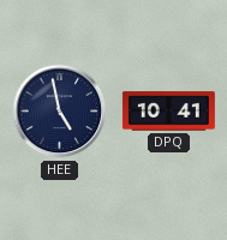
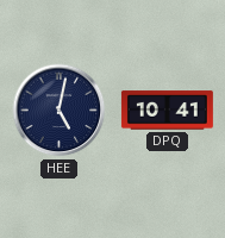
HEE: 4:58 -> 5:02 (60, 111)
